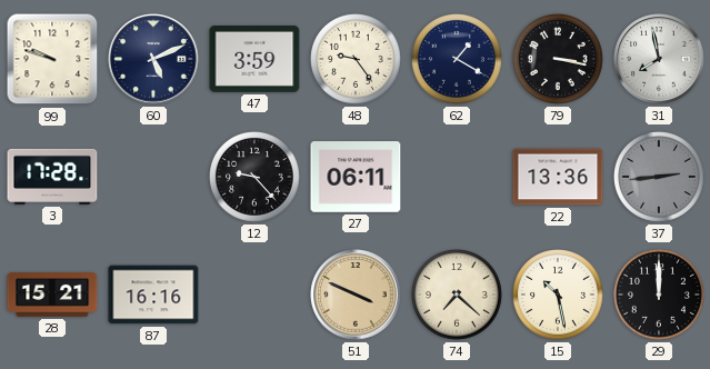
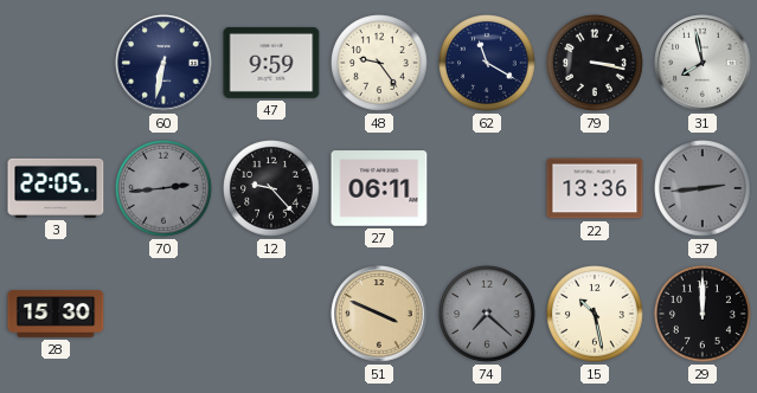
99: 9:48 -> none (52, 59)
60: 5:11 -> 6:32 (163, 63)
47: 3:59 -> 9:59 (271, 63)
62: 1:20 -> 11:20 (488, 64)
3: 17:28 -> 22:05 (56, 188)
70: none -> 2:44 (165, 189)
28: 15:21 -> 15:30 (56, 314)
87: 16:16 -> none (153, 295)
74 dial: cream -> grey (488, 315)
